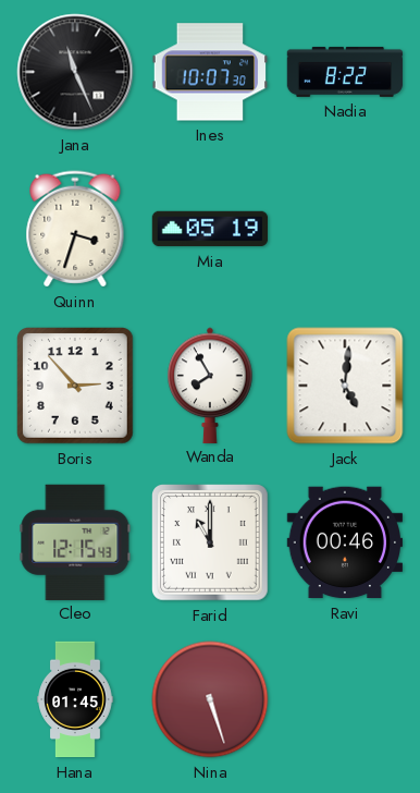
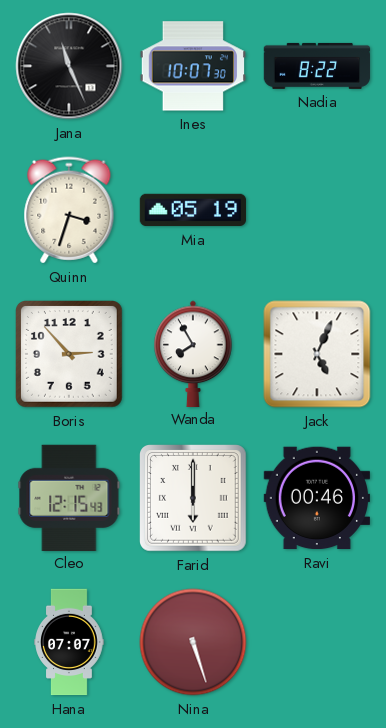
Jack: 5:01 -> 5:04 (317, 354)
Farid: 11:00 -> 6:00 (194, 499)
Hana: 01:45 -> 07:07 (69, 642)
